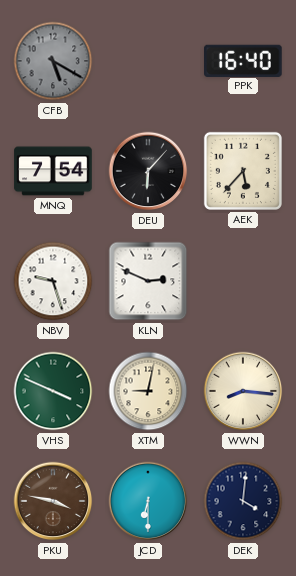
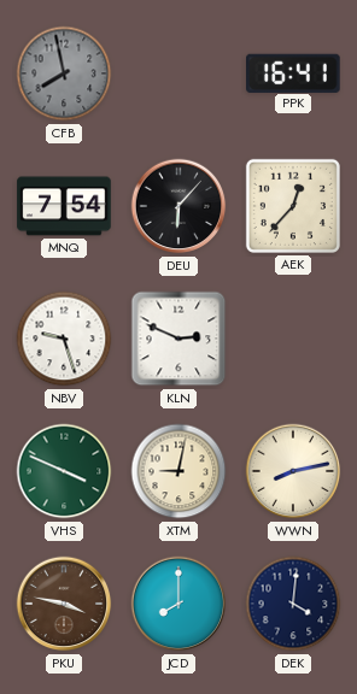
CFB: 5:20 -> 7:58 (64, 73)
PPK: 16:40 -> 16:41 (294, 72)
AEK: 5:37 -> 12:37 (293, 206)
WWN: 8:16 -> 8:13 (293, 471)
JCD: 6:30 -> 8:00 (178, 604)
